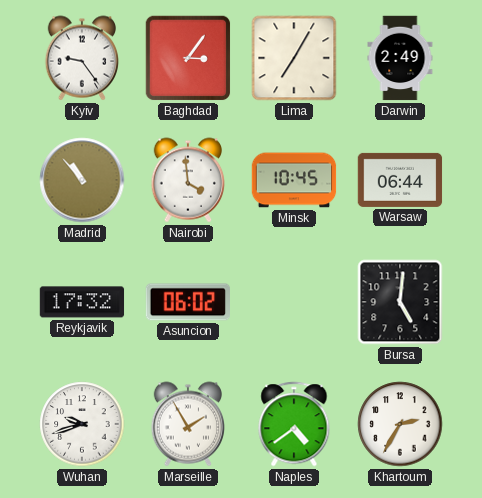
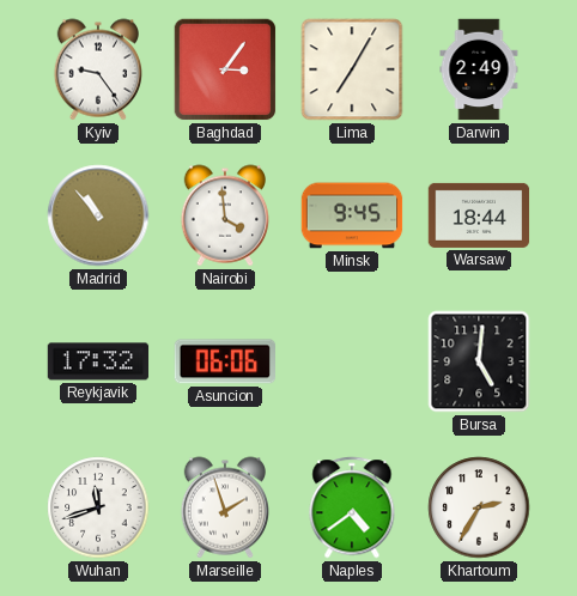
Minsk: 10:45 -> 9:45 (352, 215)
Warsaw: 06:44 -> 18:44 (479, 215)
Asuncion: 06:02 -> 06:06 (224, 361)
Wuhan: 9:42 -> 11:42 (98, 507)
Marseille: 1:55 -> 1:57 (224, 507)
